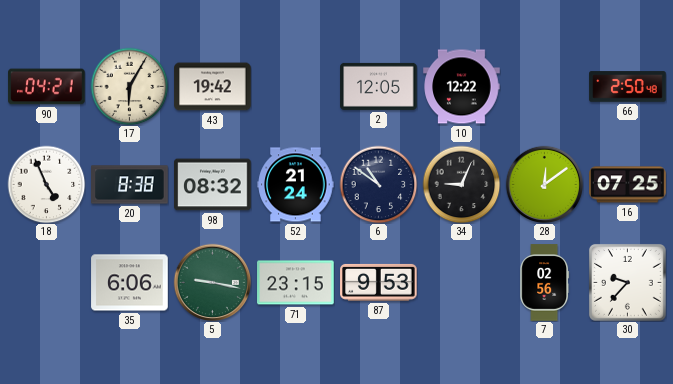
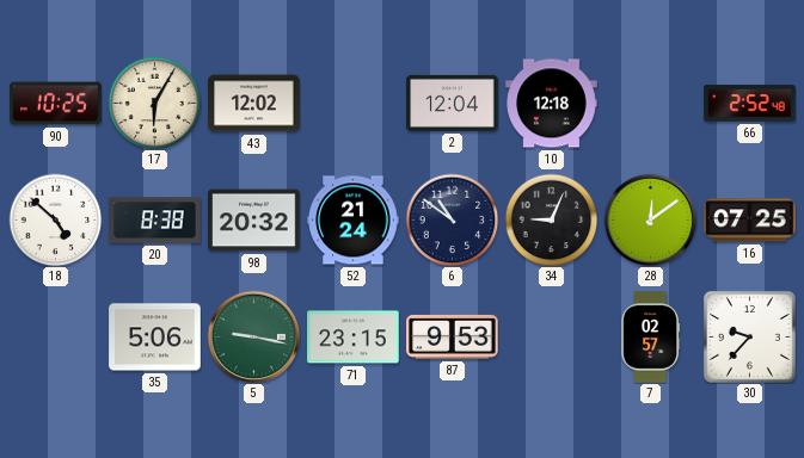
90: 04:21 -> 10:25 (56, 104)
43: 19:42 -> 12:02 (254, 104)
2: 12:05 -> 12:04 (453, 103)
10: 12:22 -> 12:18 (552, 104)
66: 2:50 -> 2:52 (750, 104)
18: 4:56 -> 4:52 (55, 219)
98: 08:32 -> 20:32 (254, 221)
35: 6:06 -> 5:06 (155, 338)
7: 02:56 -> 02:57 (651, 338)
